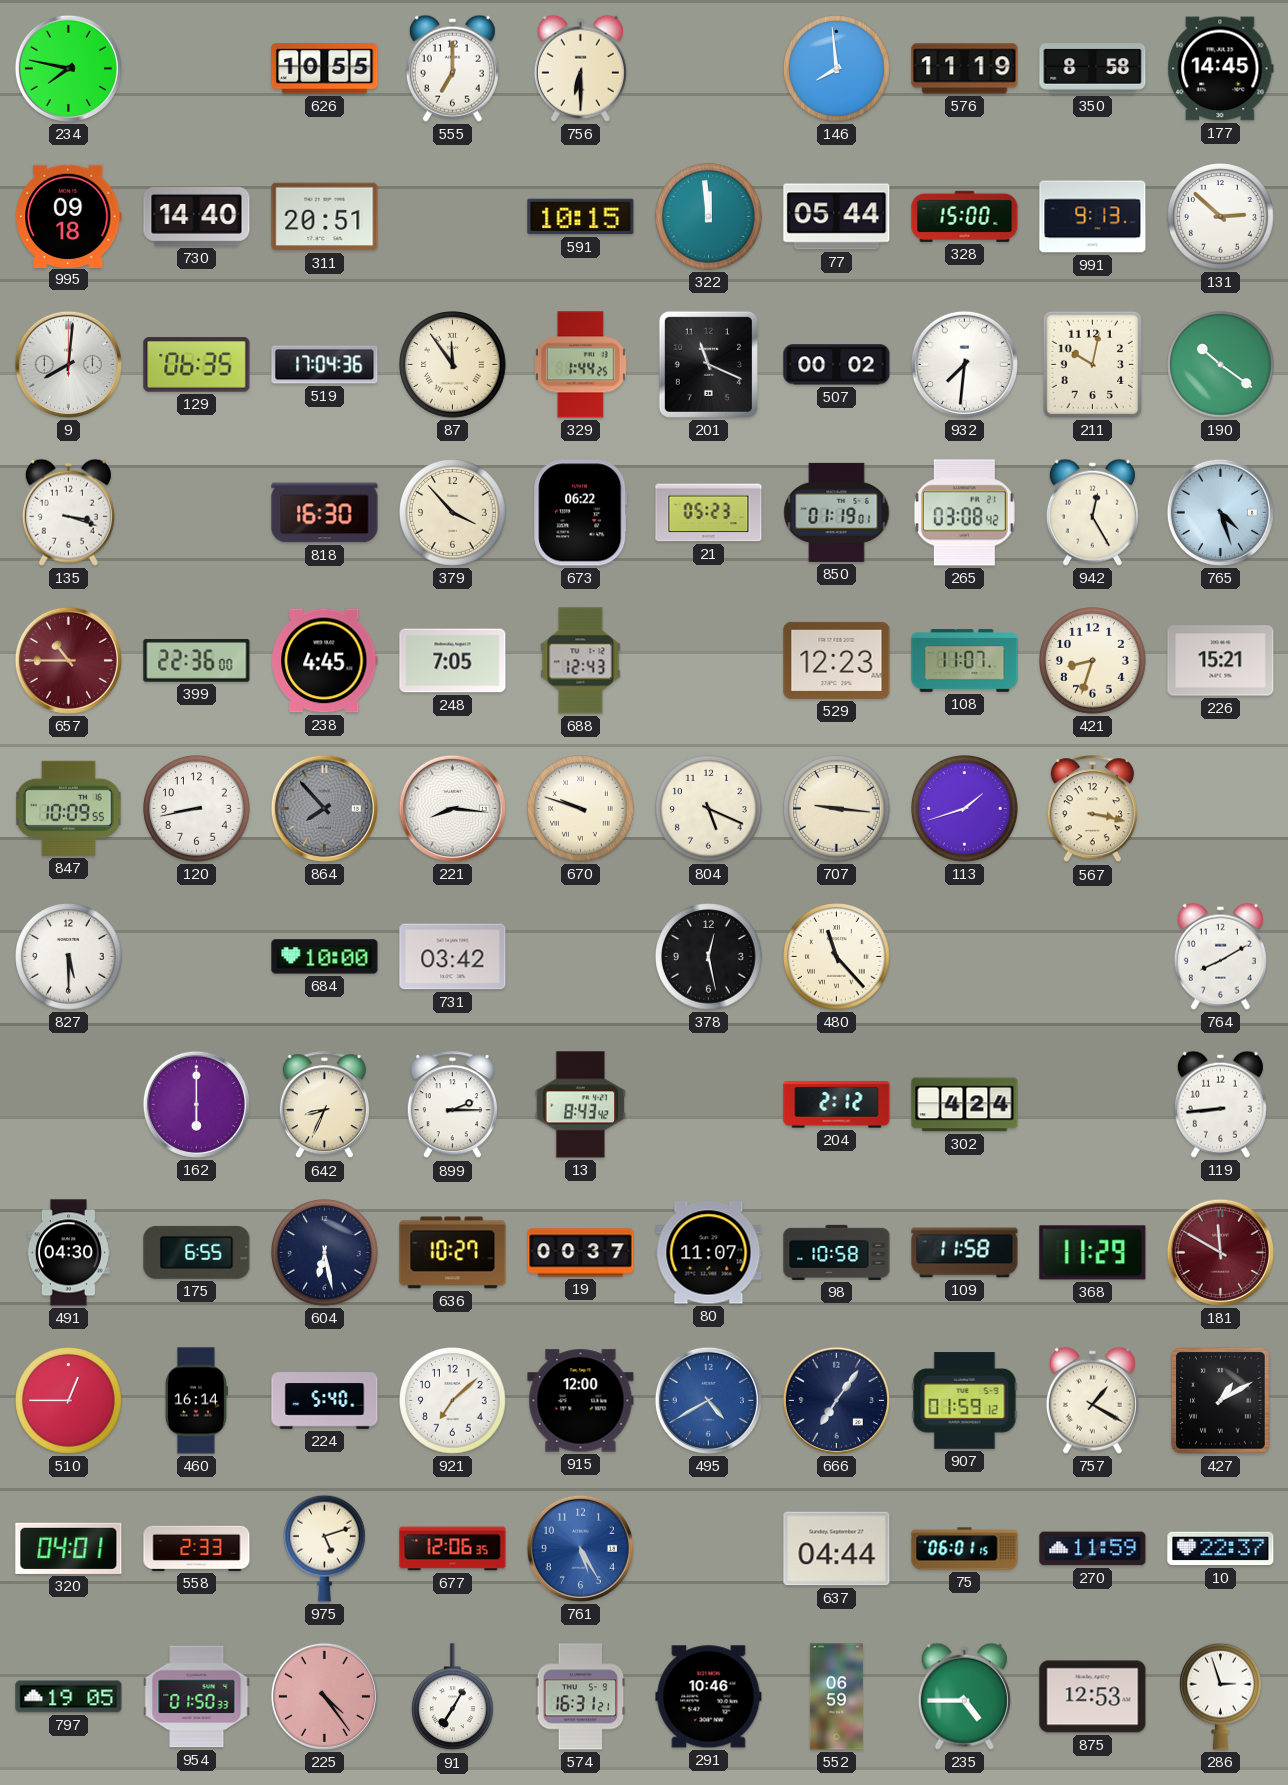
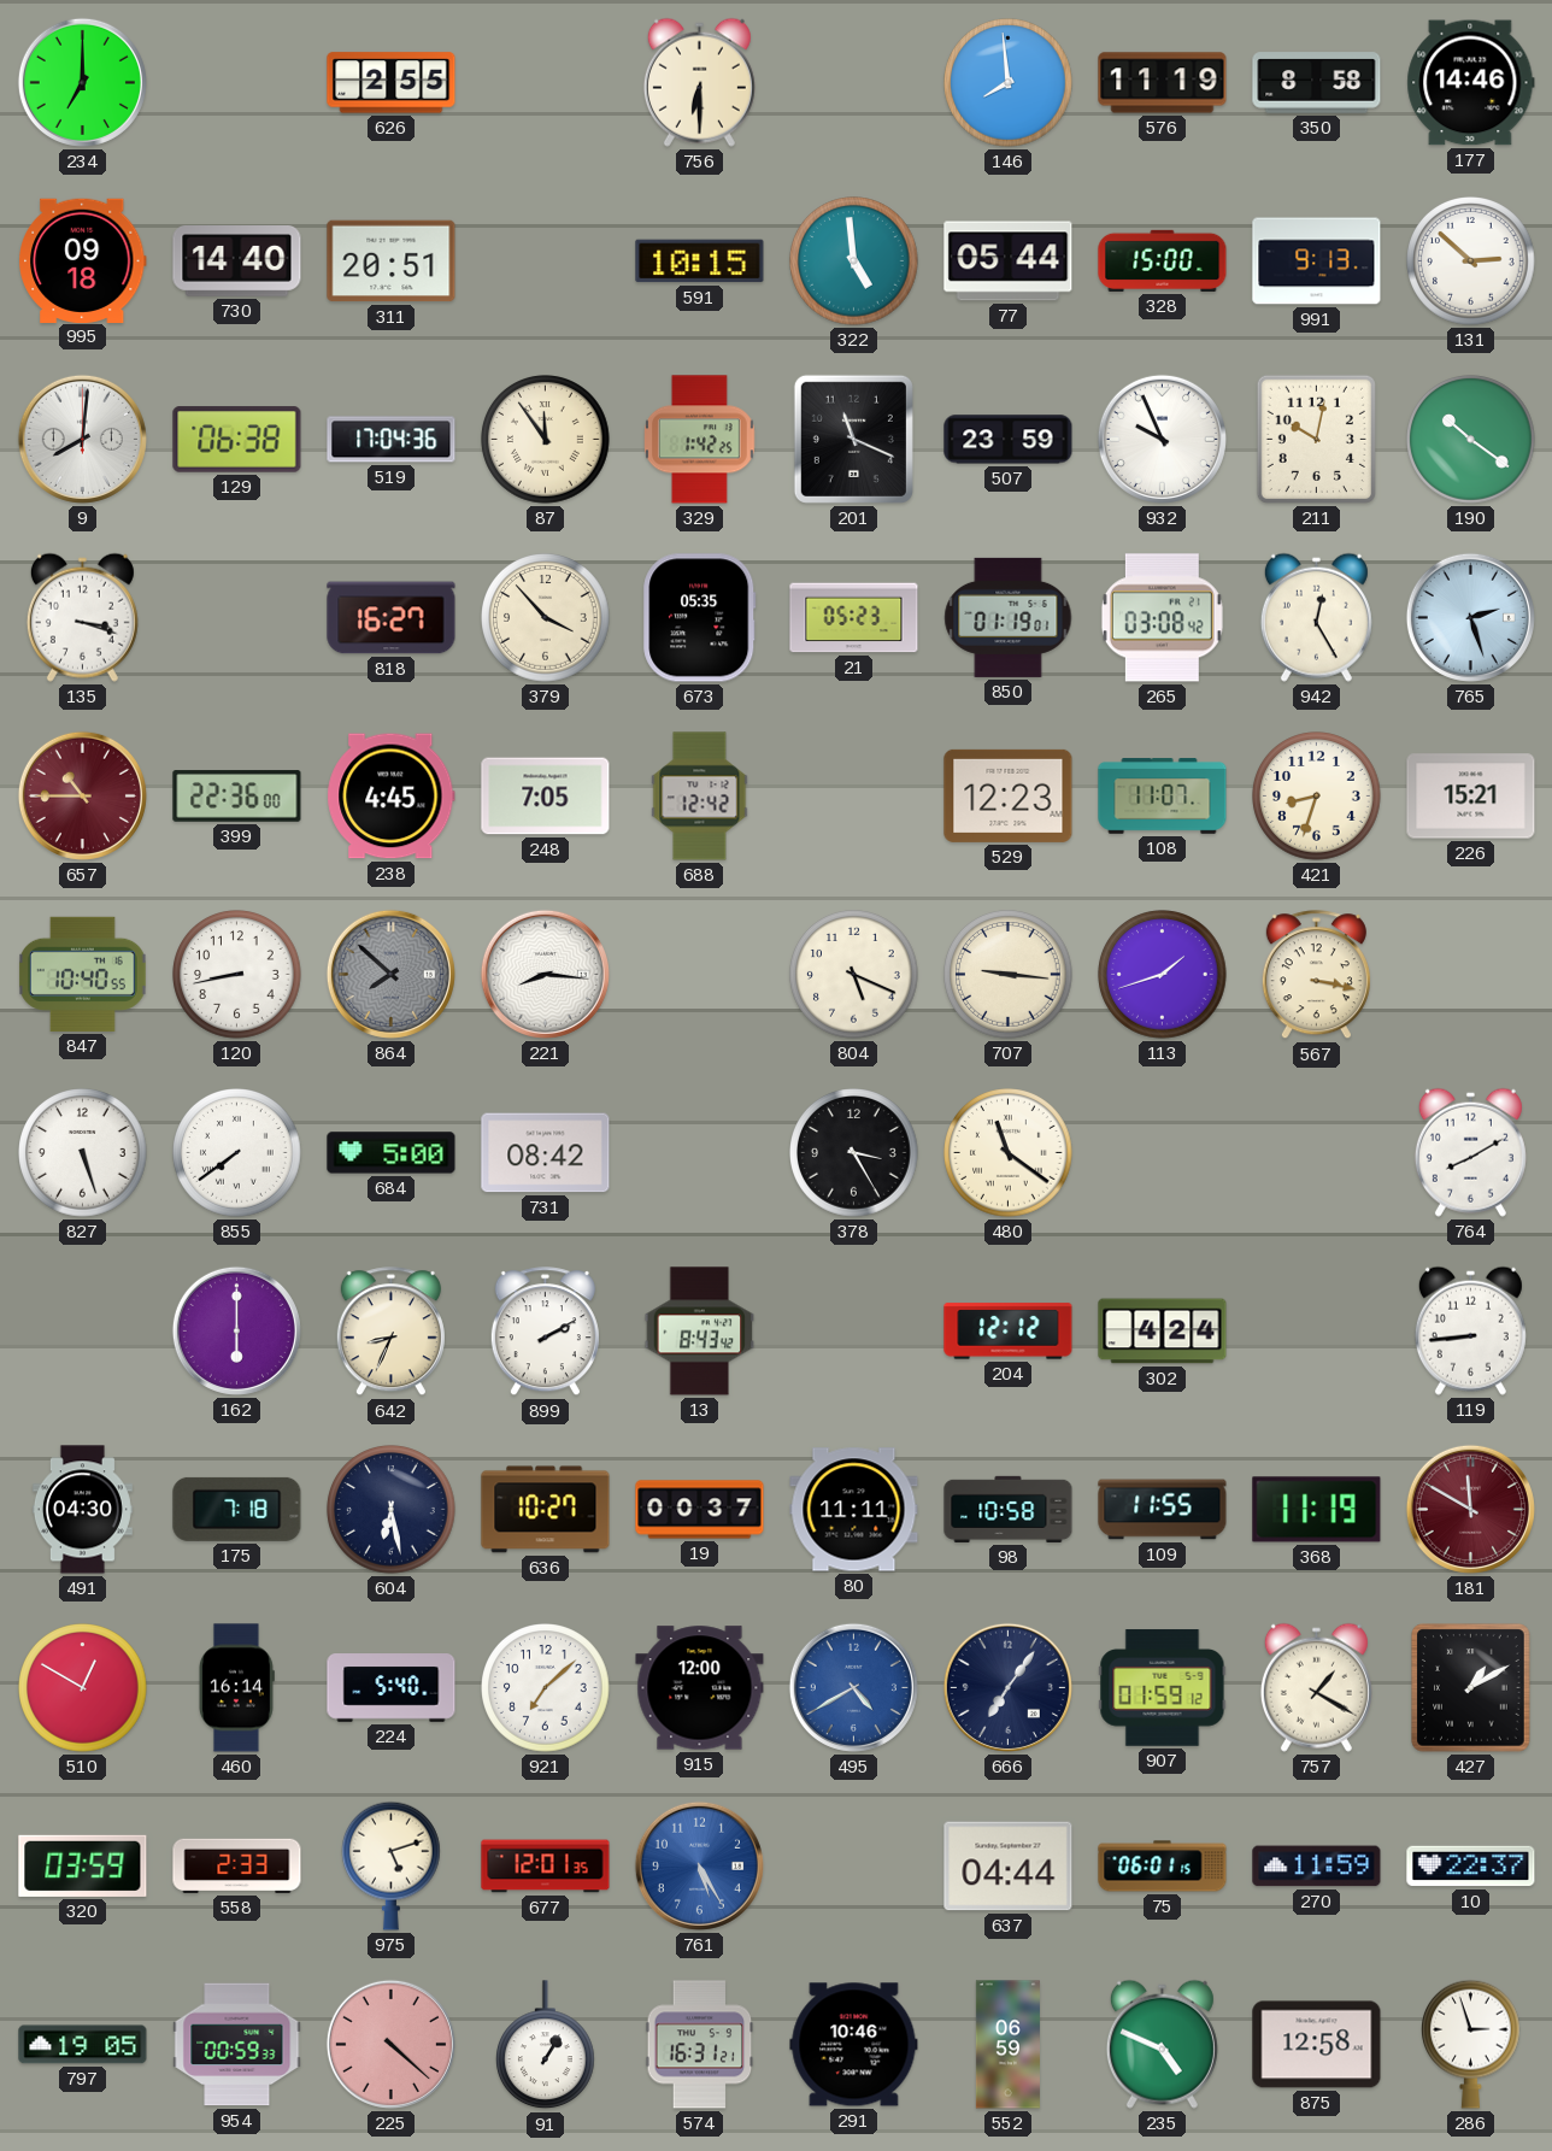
234: 7:47 -> 7:00 (82, 82)
626: 10:55 -> 2:55 (392, 83)
555: 7:00 -> none (452, 68)
177: 14:45 -> 14:46 (1471, 83)
322: 11:59 -> 4:59 (854, 261)
129: 06:35 -> 06:38 (237, 440)
329: 1:44 -> 1:42 (700, 440)
507: 00:02 -> 23:59 (1009, 440)
932: 7:31 -> 9:56 (1162, 439)
818: 16:30 -> 16:27 (392, 618)
673: 06:22 -> 05:35 (700, 618)
765: 4:27 -> 2:27 (1470, 617)
688: 12:43 -> 12:42 (700, 797)
847: 10:09 -> 10:40 (83, 974)
864: 7:53 -> 7:52 (390, 974)
670: 9:48 -> none (581, 809)
827: 5:30 -> 5:27 (83, 1153)
855: none -> 7:39 (237, 1153)
684: 10:00 -> 5:00 (392, 1153)
731: 03:42 -> 08:42 (546, 1153)
378: 12:28 -> 3:25 (854, 1153)
480: 11:23 -> 11:21 (1009, 1153)
899: 2:15 -> 2:10 (545, 1332)
204: 2:12 -> 12:12 (1009, 1332)
175: 6:55 -> 7:18 (237, 1509)
80: 11:07 -> 11:11 (854, 1510)
109: 11:58 -> 11:55 (1163, 1510)
368: 11:29 -> 11:19 (1317, 1510)
510: 12:45 -> 12:50 (83, 1688)
320: 04:01 -> 03:59 (83, 1865)
677: 12:06 -> 12:01 (546, 1867)
954: 01:50 -> 00:59 (237, 2045)
225: 4:24 -> 4:22 (390, 2044)
91: 7:05 -> 1:05 (546, 2045)
235: 4:45 -> 4:49 (1162, 2044)
875: 12:53 -> 12:58 (1317, 2045)
